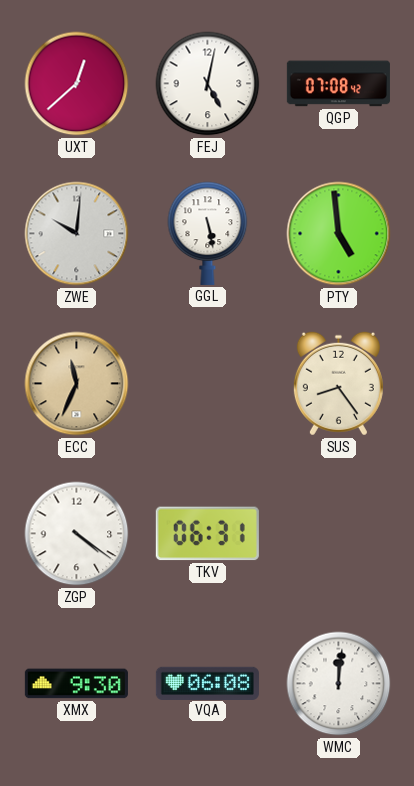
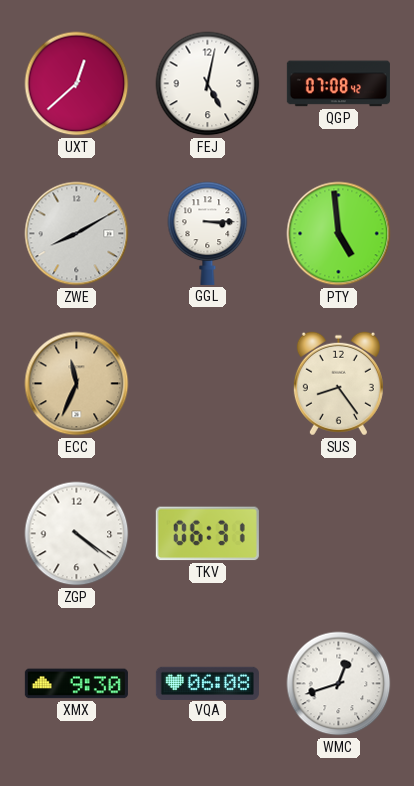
ZWE: 10:01 -> 8:10 (77, 234)
GGL: 5:28 -> 3:15 (208, 233)
WMC: 12:01 -> 12:42 (339, 684)
